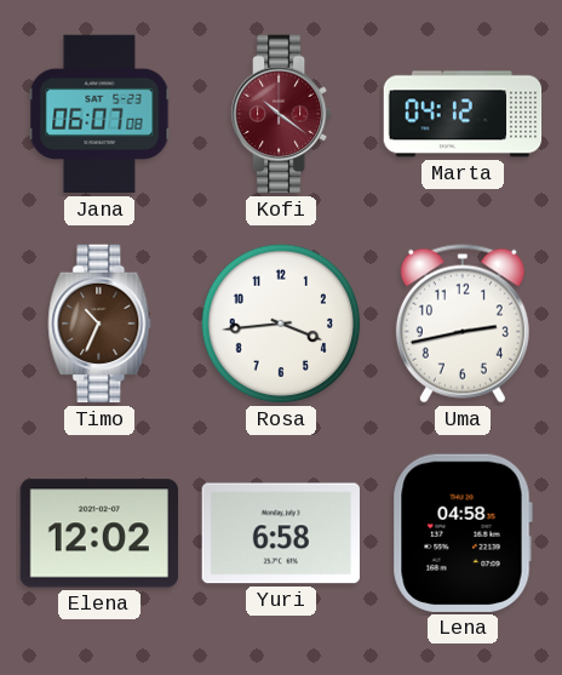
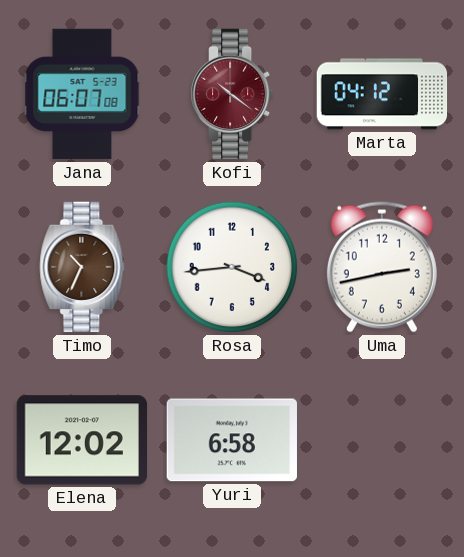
Lena: 04:58 -> none (463, 533)
